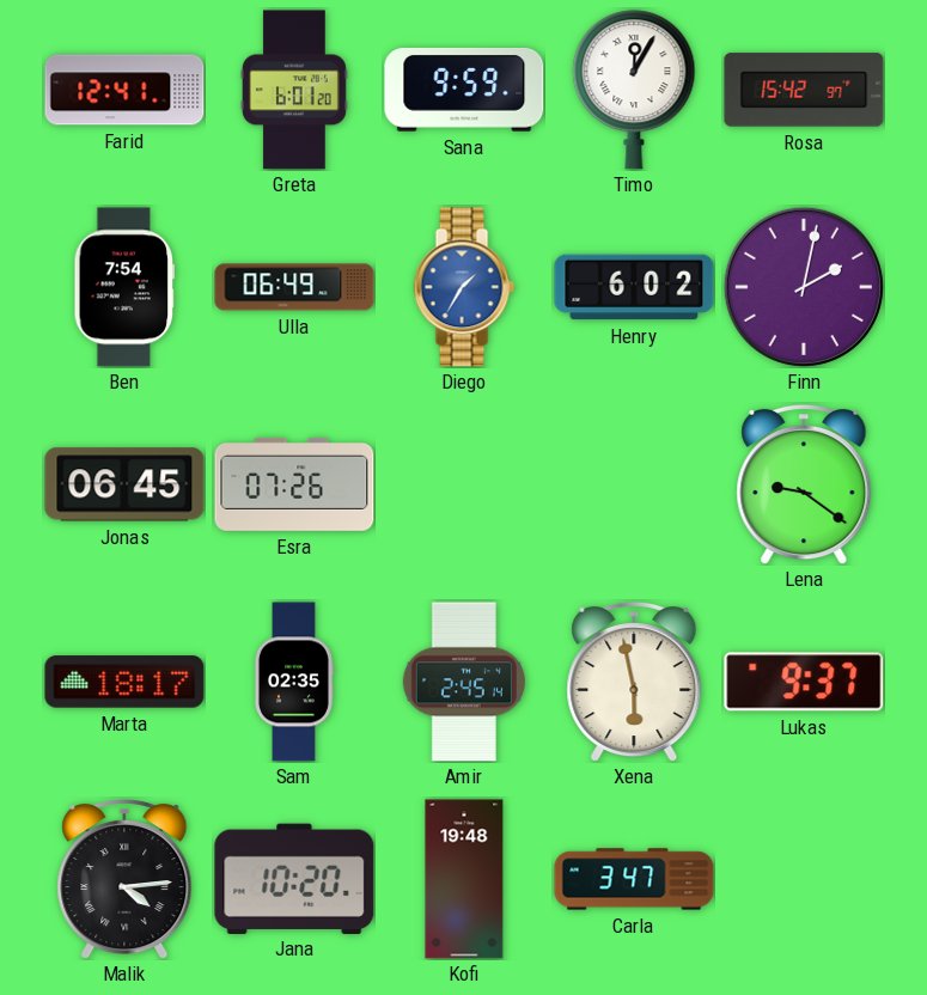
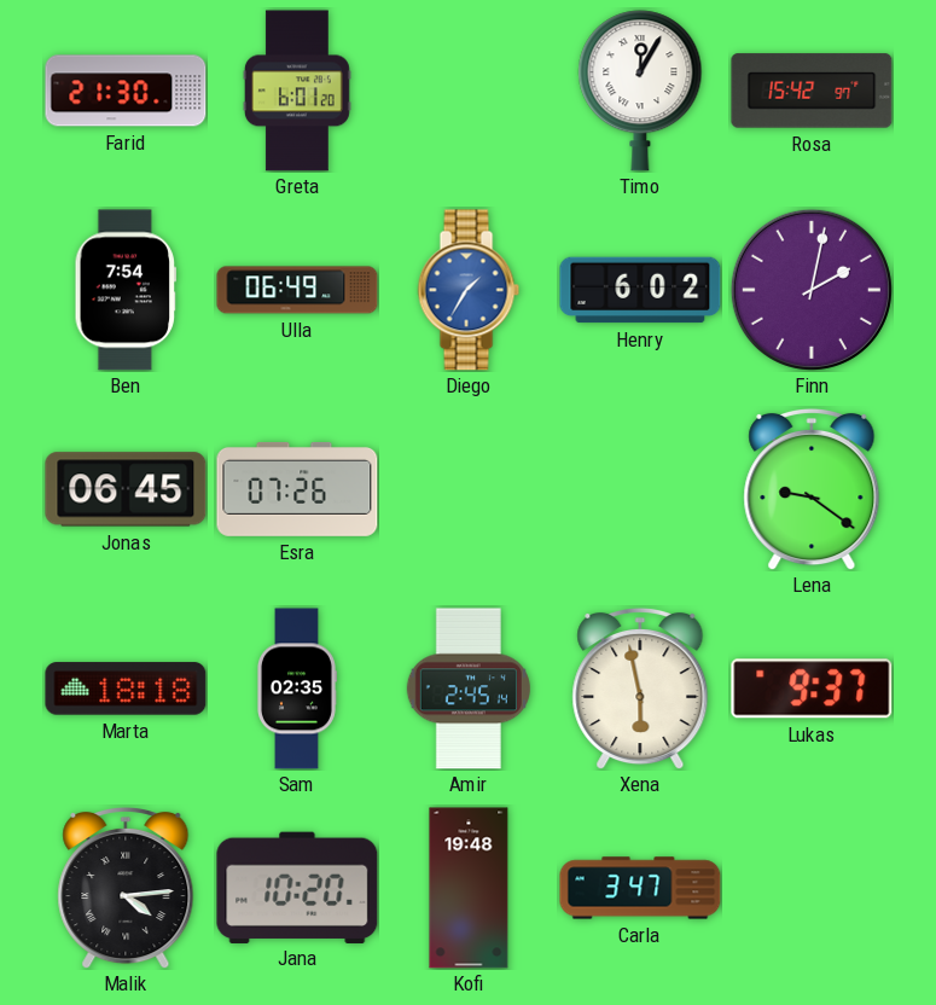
Farid: 12:41 -> 21:30 (126, 91)
Sana: 9:59 -> none (464, 90)
Marta: 18:17 -> 18:18 (126, 689)
